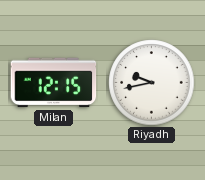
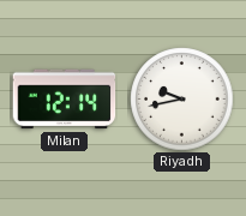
Milan: 12:15 -> 12:14 (65, 100)
